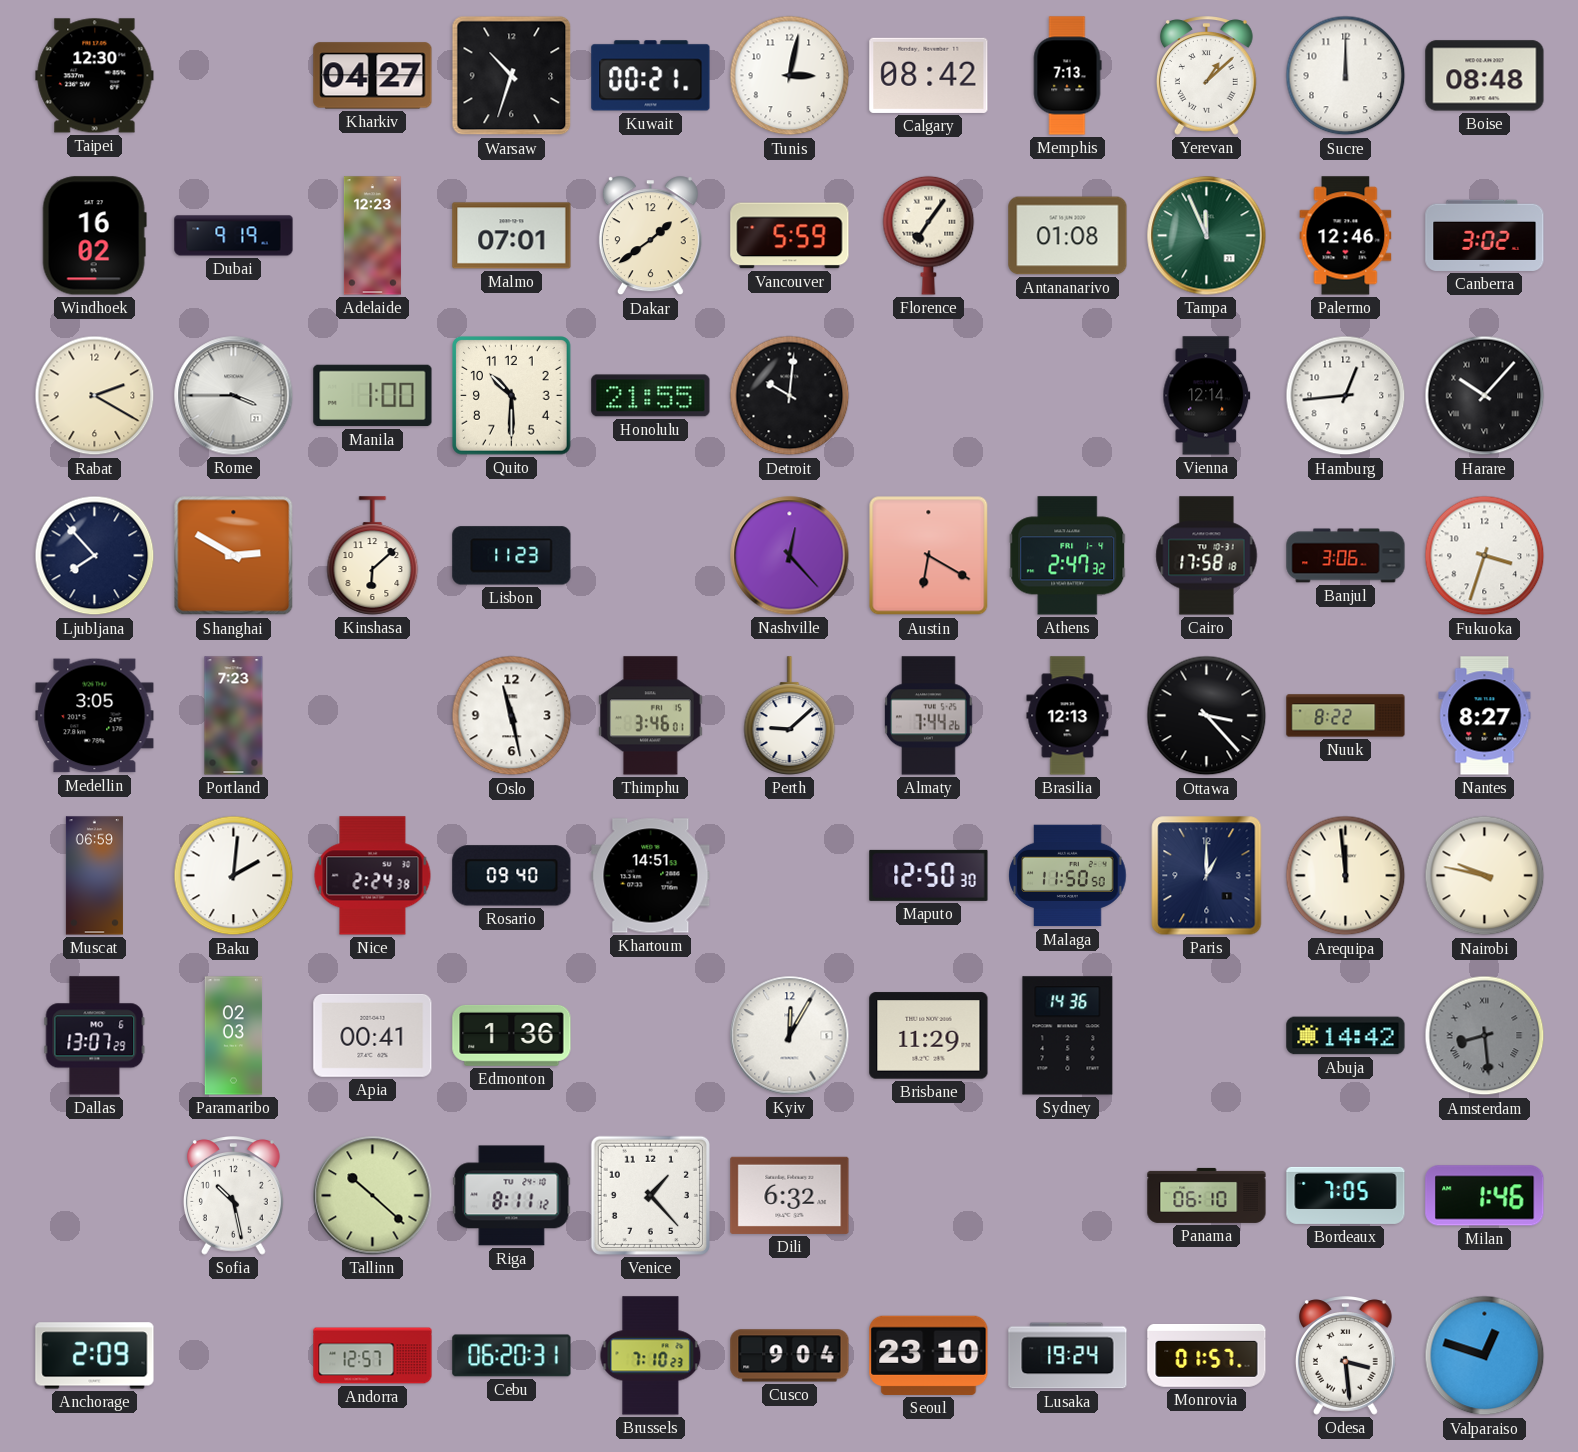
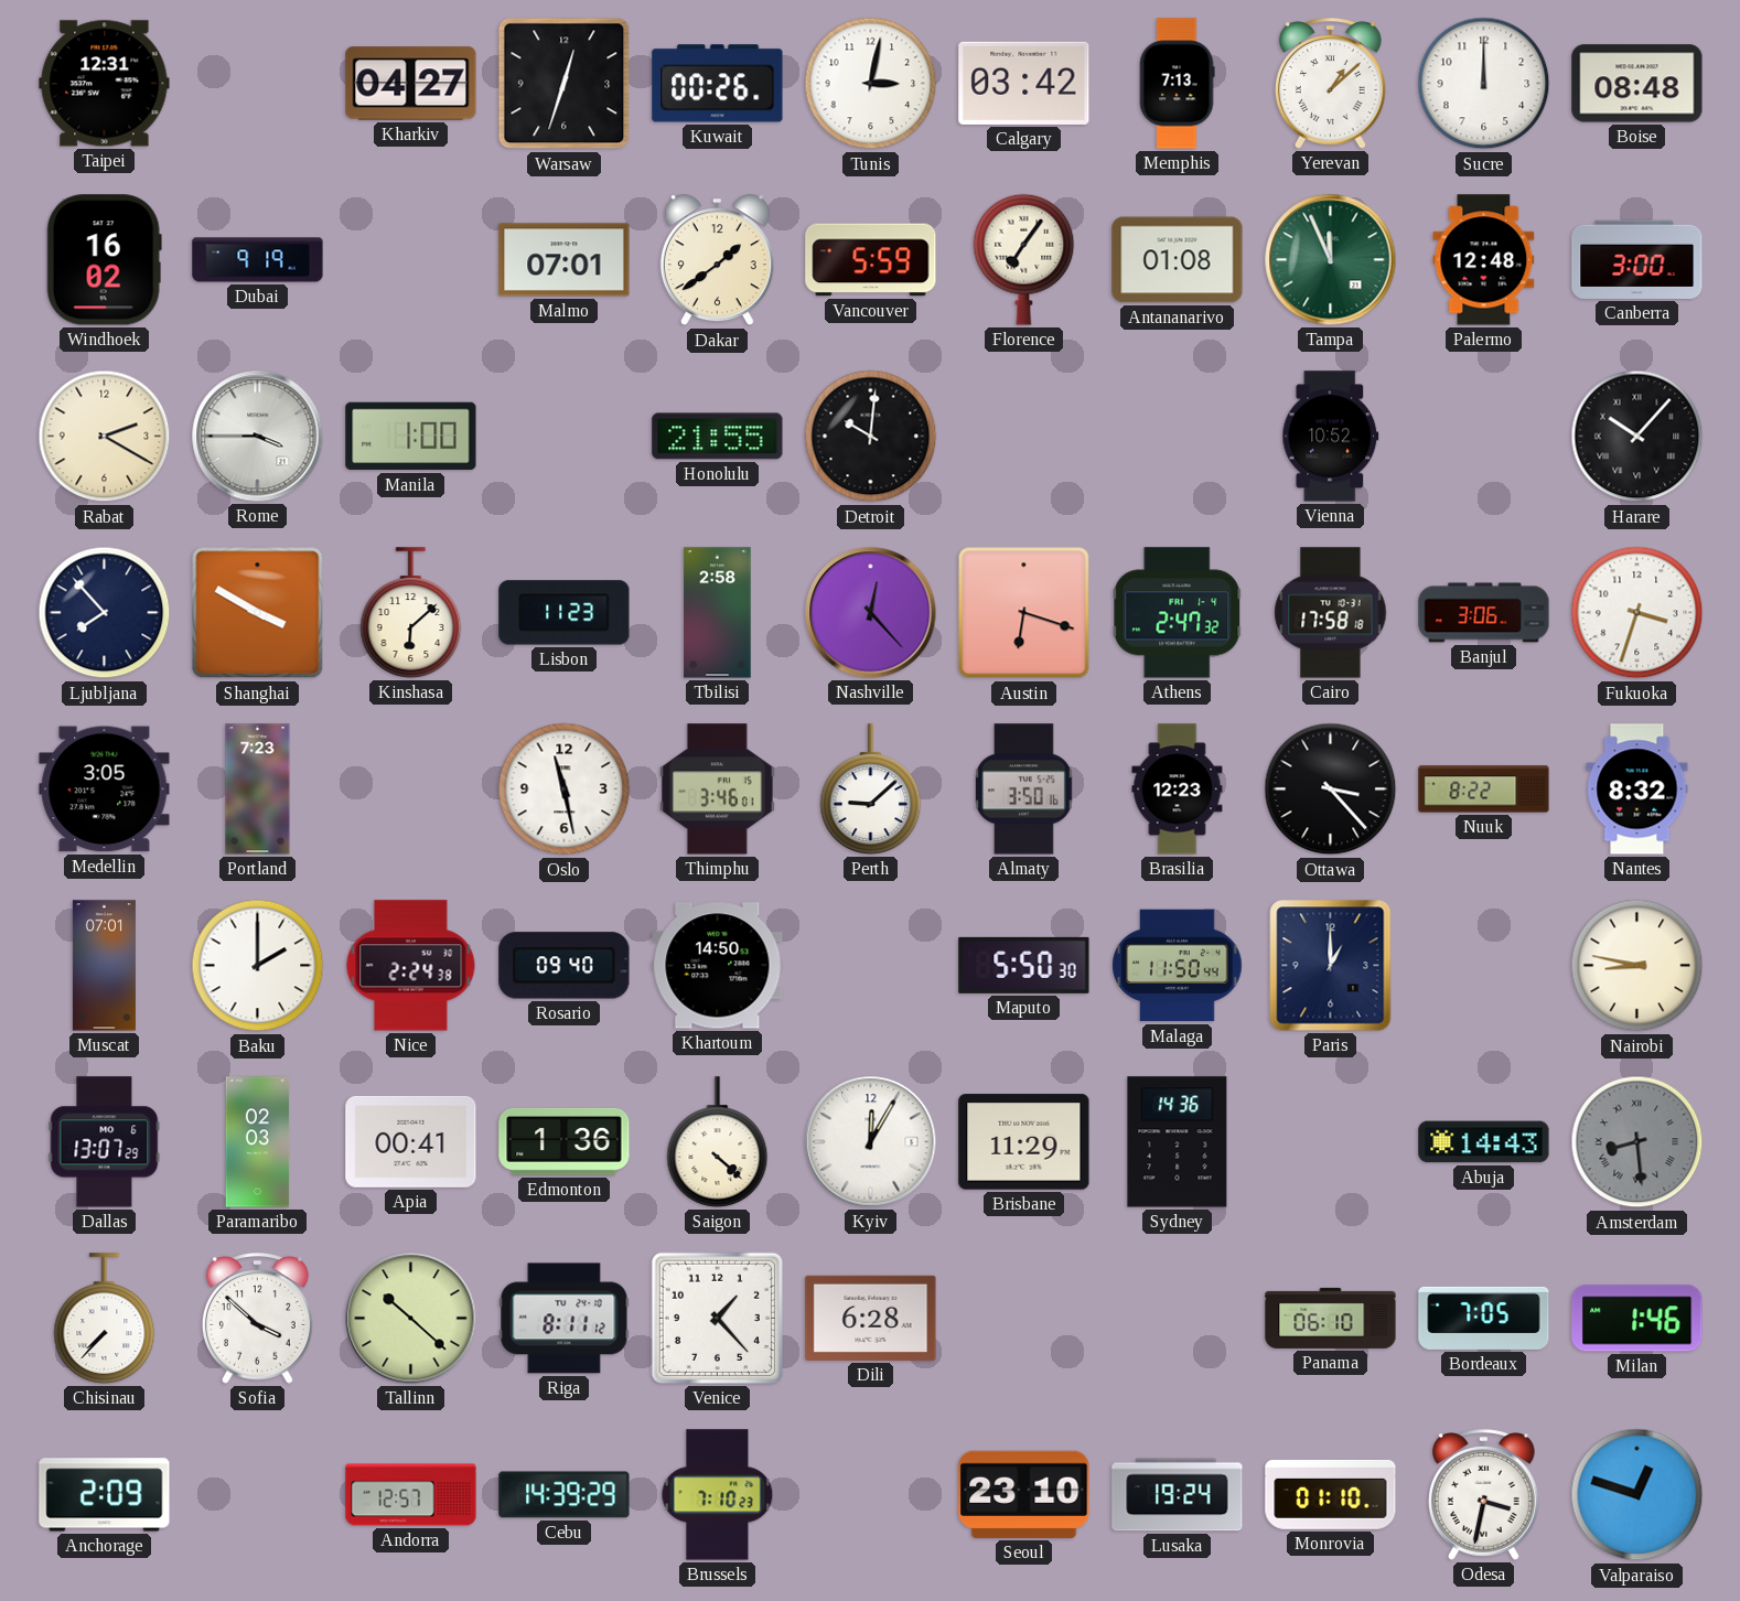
Taipei: 12:30 -> 12:31 (105, 84)
Warsaw: 10:33 -> 12:33 (565, 84)
Kuwait: 00:21 -> 00:26 (718, 84)
Calgary: 08:42 -> 03:42 (1024, 83)
Adelaide: 12:23 -> none (372, 236)
Palermo: 12:46 -> 12:48 (1484, 260)
Canberra: 3:02 -> 3:00 (1637, 259)
Quito: 10:30 -> none (512, 396)
Vienna: 12:14 -> 10:52 (1331, 437)
Hamburg: 12:44 -> none (1346, 396)
Shanghai: 2:50 -> 3:50 (258, 613)
Tbilisi: none -> 2:58 (718, 613)
Austin: 6:20 -> 6:18 (1024, 613)
Almaty: 7:44 -> 3:50 (1024, 789)
Brasilia: 12:13 -> 12:23 (1178, 789)
Nantes: 8:27 -> 8:32 (1637, 789)
Muscat: 06:59 -> 07:01 (104, 966)
Baku: 2:01 -> 2:00 (258, 966)
Khartoum: 14:51 -> 14:50 (718, 966)
Maputo: 12:50 -> 5:50 (1024, 965)
Malaga: 11:50:50 -> 11:50:44 (1178, 966)
Arequipa: 11:59 -> none (1346, 876)
Nairobi: 9:47 -> 8:47 (1637, 966)
Saigon: none -> 4:22 (718, 1142)
Abuja: 14:42 -> 14:43 (1484, 1142)
Chisinau: none -> 7:37 (105, 1319)
Sofia: 10:28 -> 3:52 (257, 1319)
Dili: 6:32 -> 6:28 (871, 1318)
Cebu: 06:20 -> 14:39 (565, 1495)
Cusco: 9:04 -> none (790, 1356)
Monrovia: 01:57 -> 01:10 (1331, 1494)
Odesa: 3:29 -> 3:32 (1483, 1495)
